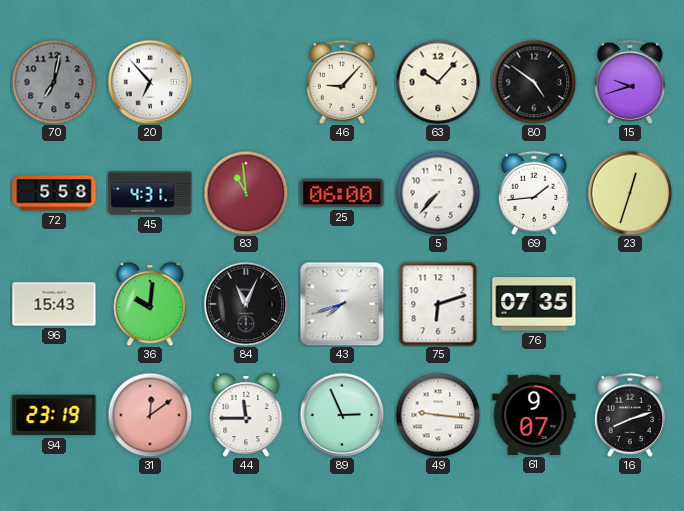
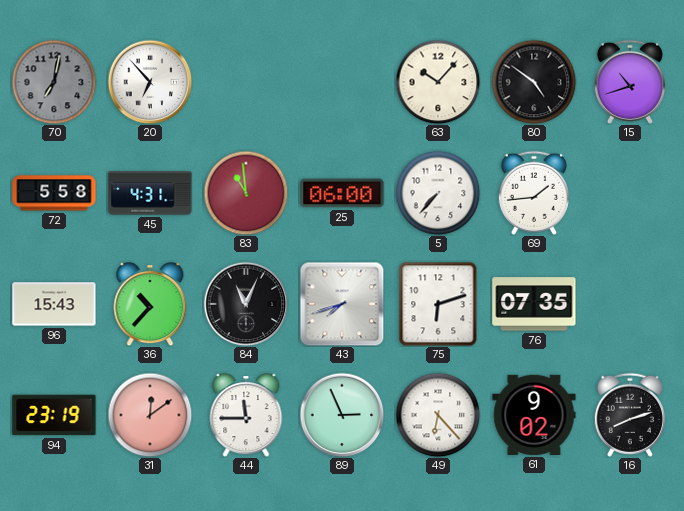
46: 9:07 -> none (342, 82)
15: 9:42 -> 10:42 (630, 82)
23: 12:33 -> none (630, 193)
36: 10:01 -> 10:37 (150, 304)
49: 9:16 -> 6:23 (438, 415)
61: 9:07 -> 9:02 (534, 415)
